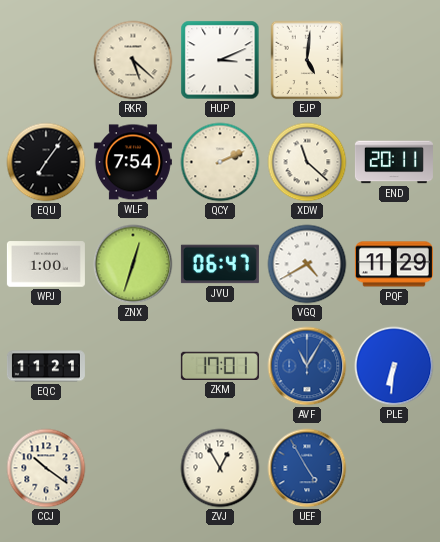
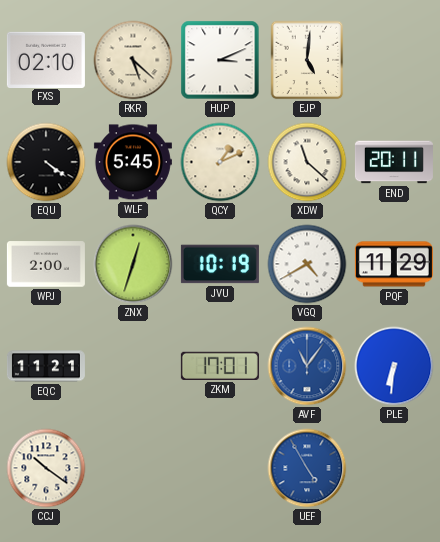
FXS: none -> 02:10 (46, 59)
EQU: 7:06 -> 4:21 (46, 162)
WLF: 7:54 -> 5:45 (133, 162)
QCY: 2:11 -> 1:11 (220, 162)
WPJ: 1:00 -> 2:00 (46, 264)
JVU: 06:47 -> 10:19 (220, 264)
AVF: 11:05 -> 11:06 (307, 366)
ZVJ: 12:55 -> none (220, 468)
